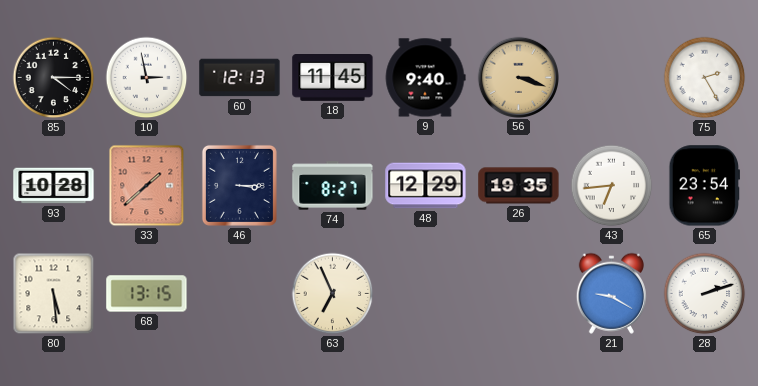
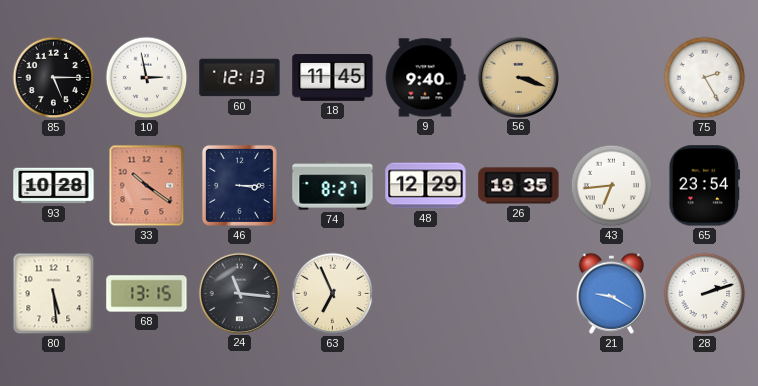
85: 4:15 -> 5:15 (54, 78)
33: 1:38 -> 10:21 (147, 186)
24: none -> 11:16 (239, 293)
